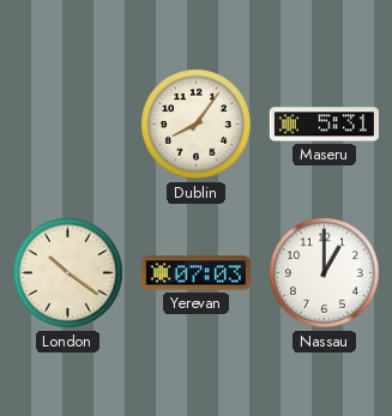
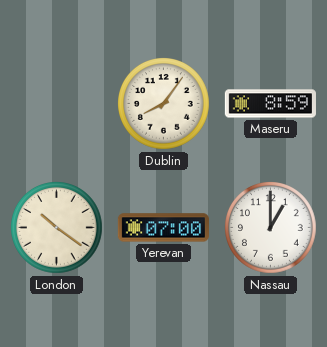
Maseru: 5:31 -> 8:59 (270, 104)
Yerevan: 07:03 -> 07:00 (163, 228)
